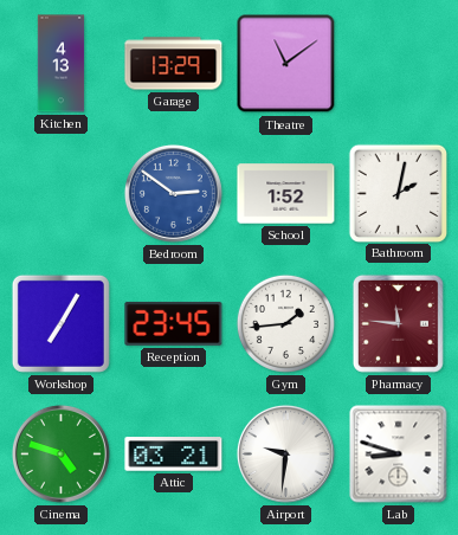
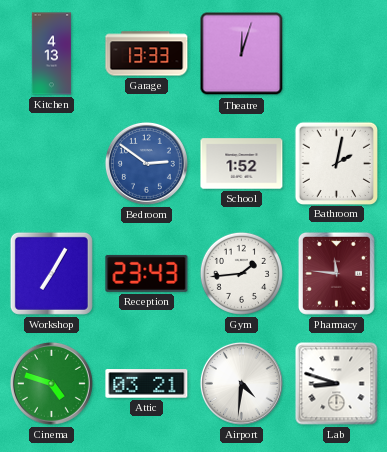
Garage: 13:29 -> 13:33 (147, 54)
Theatre: 11:09 -> 12:03 (242, 54)
Reception: 23:45 -> 23:43 (147, 273)
Airport: 9:31 -> 4:31 (241, 383)
